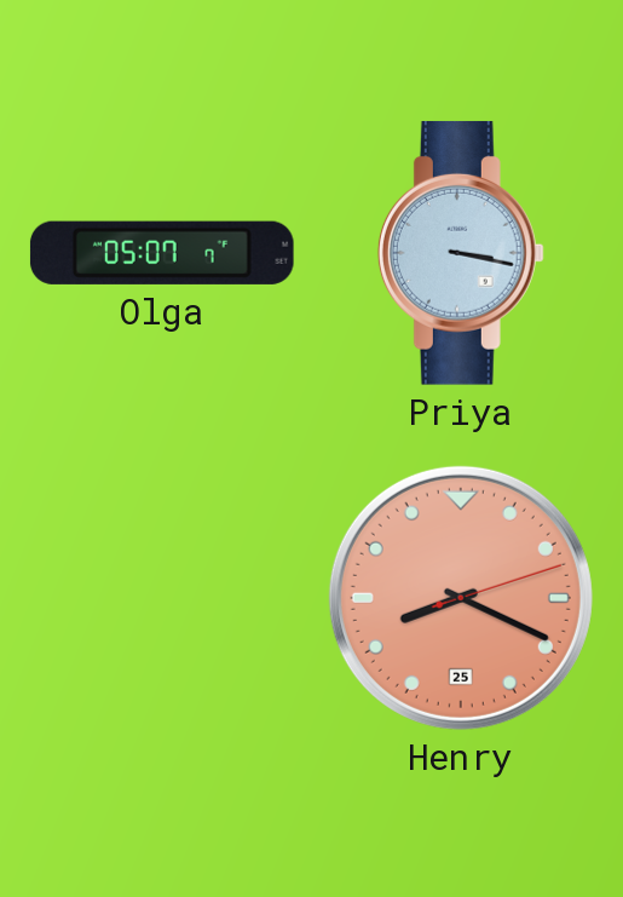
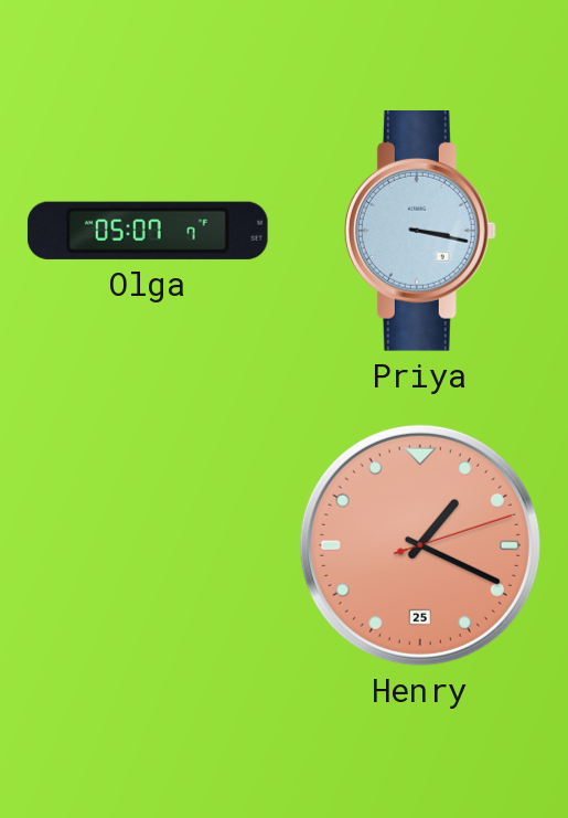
Henry: 8:19 -> 1:19 (420, 545)
